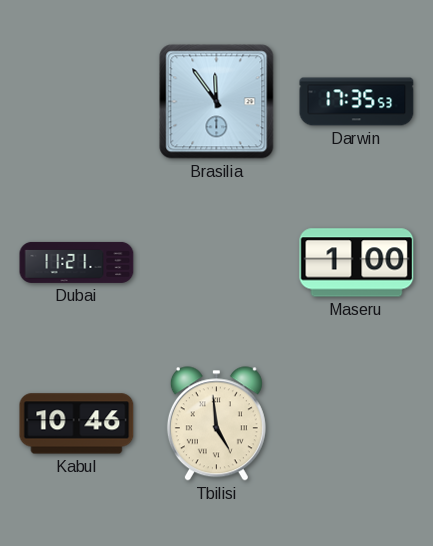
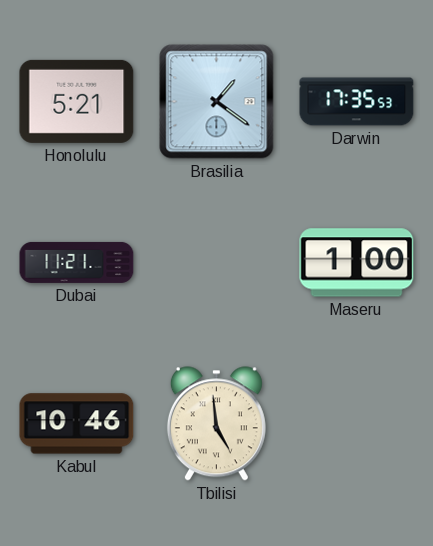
Honolulu: none -> 5:21 (77, 101)
Brasilia: 11:54 -> 1:21 (217, 102)
